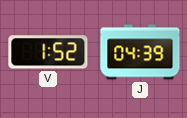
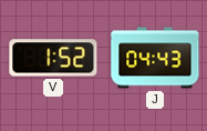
J: 04:39 -> 04:43 (155, 58)
